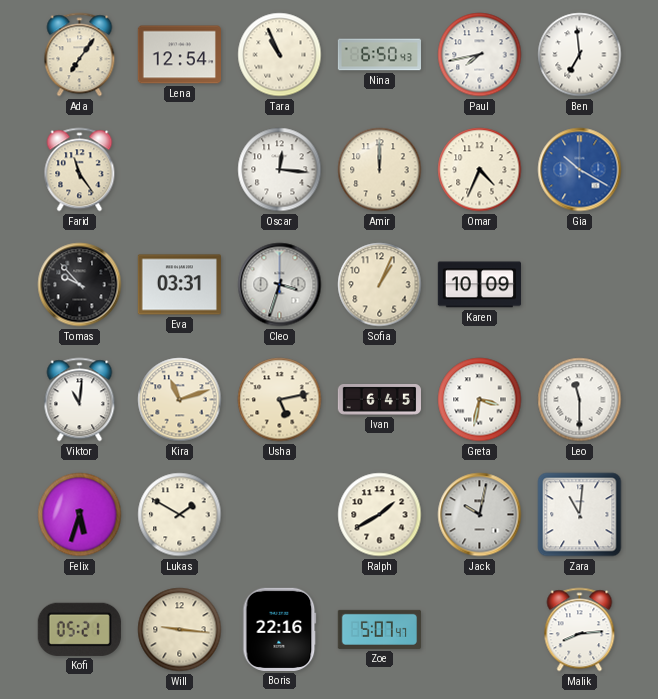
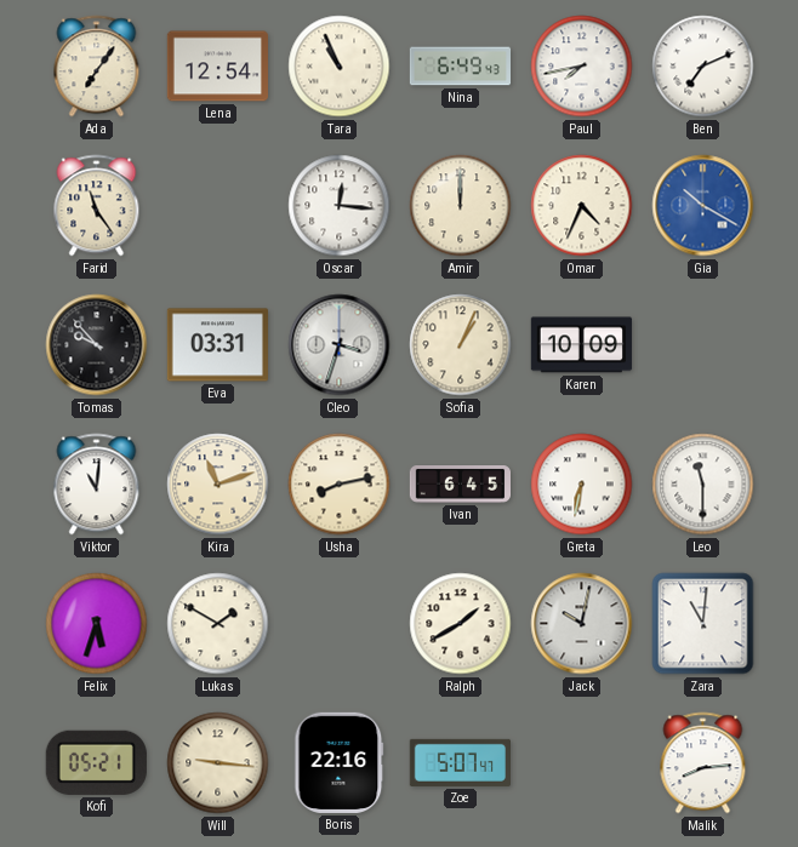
Nina: 6:50 -> 6:49 (461, 67)
Ben: 6:59 -> 7:11 (703, 67)
Usha: 5:13 -> 8:13 (340, 485)
Greta: 3:32 -> 6:32 (582, 485)
